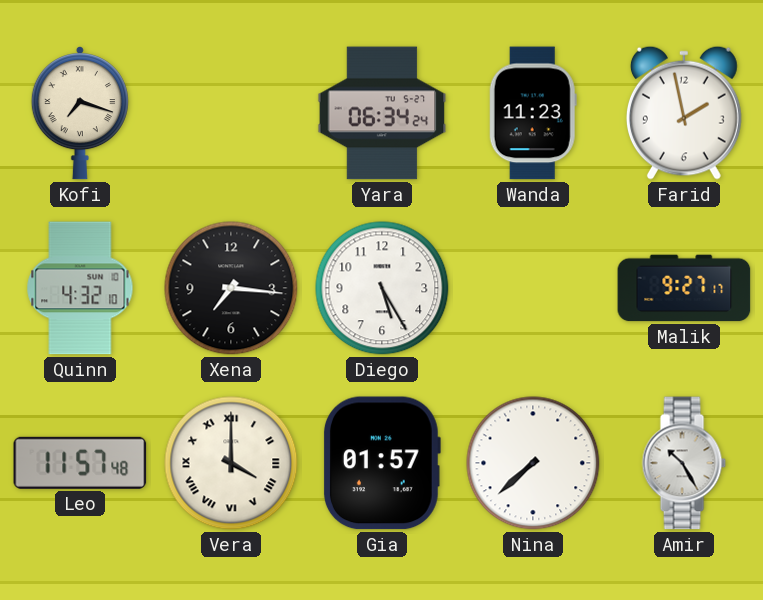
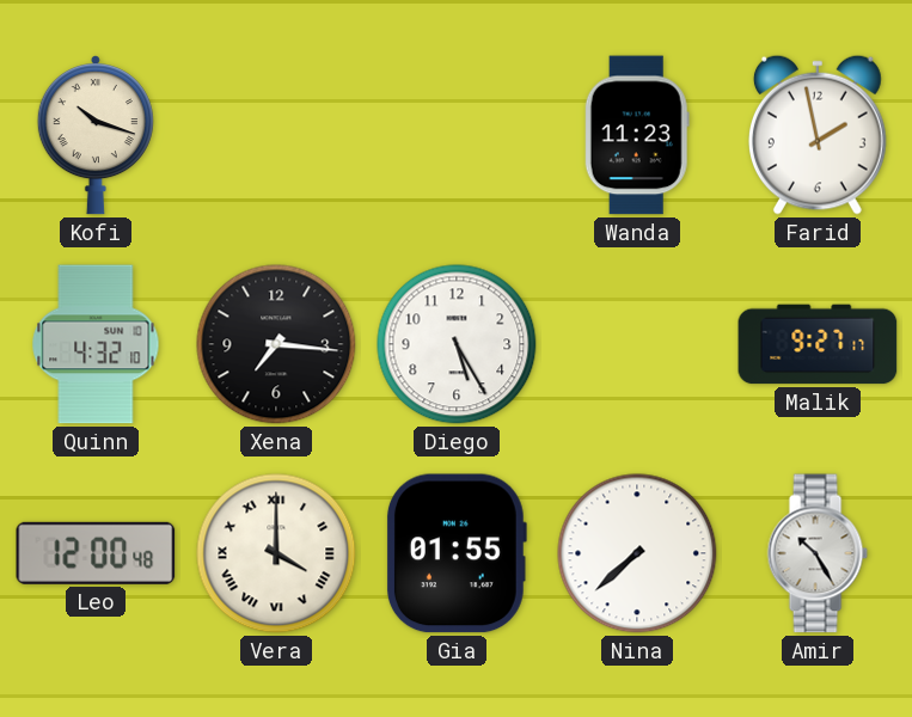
Kofi: 7:18 -> 10:18 (96, 136)
Yara: 06:34 -> none (382, 113)
Leo: 11:57 -> 12:00 (96, 553)
Gia: 01:57 -> 01:55 (455, 553)
